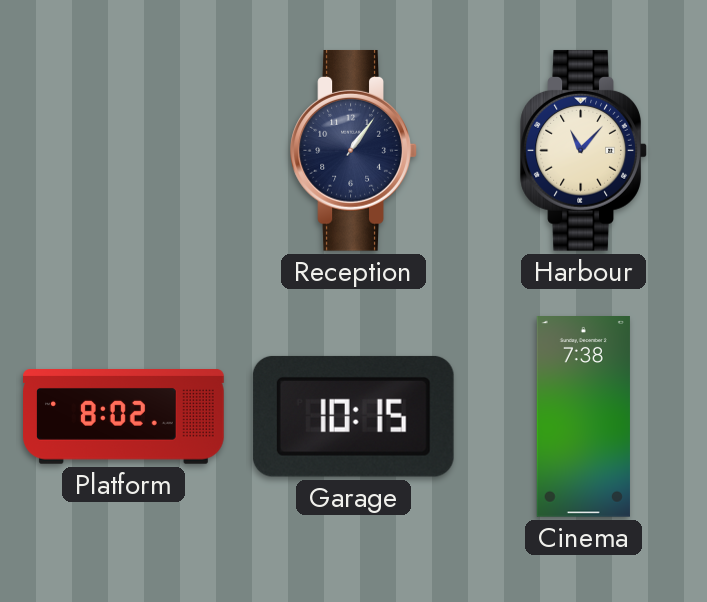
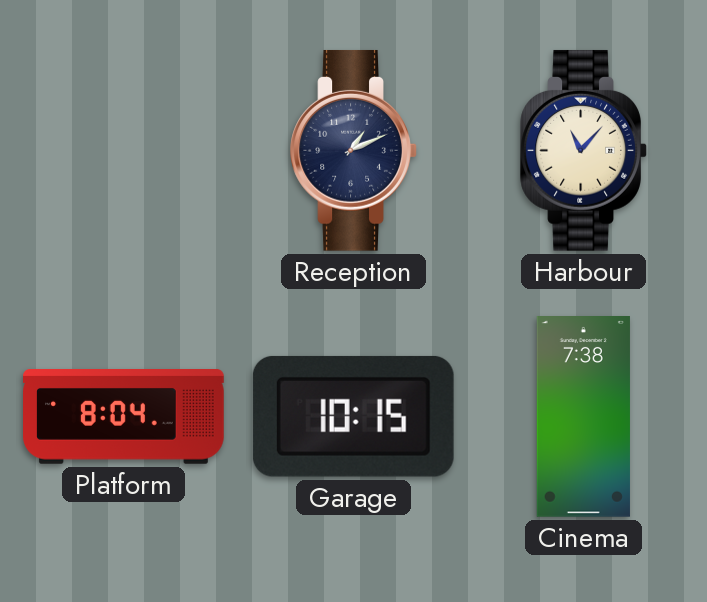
Reception: 1:06 -> 1:11 (354, 150)
Platform: 8:02 -> 8:04 (124, 417)
